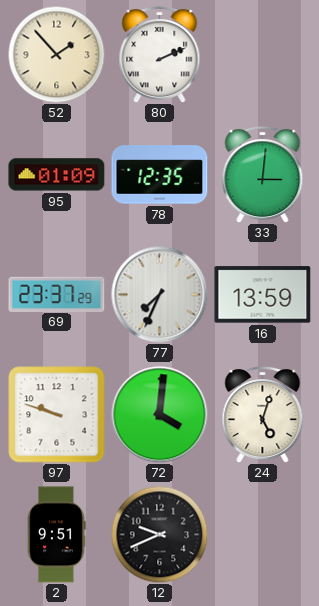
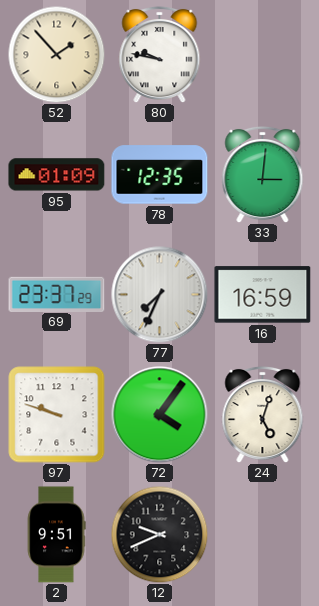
80: 2:11 -> 9:47 (160, 54)
16: 13:59 -> 16:59 (263, 295)
72: 4:01 -> 4:06 (160, 415)
